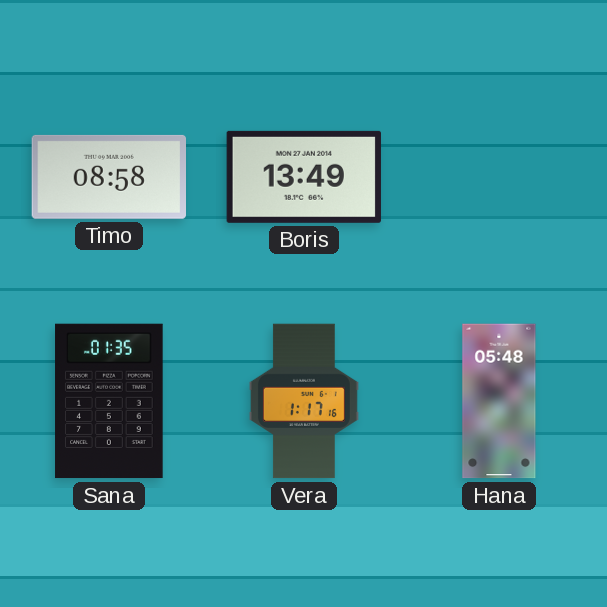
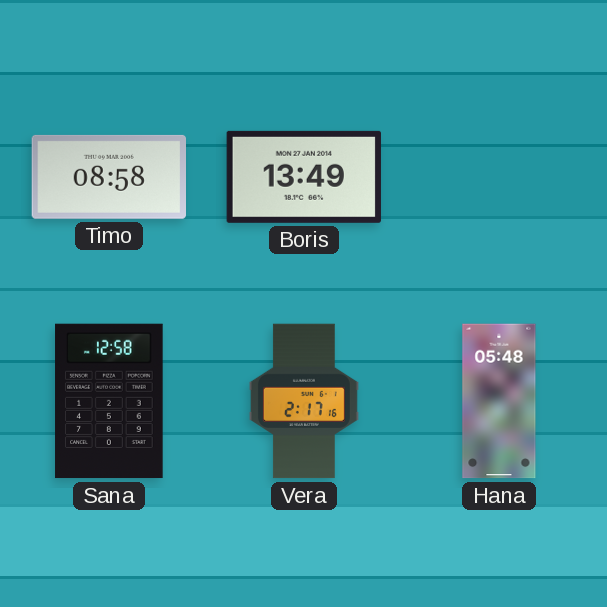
Sana: 01:35 -> 12:58 (109, 401)
Vera: 1:17 -> 2:17 (304, 401)
